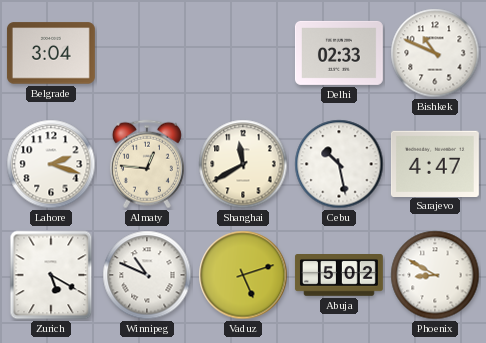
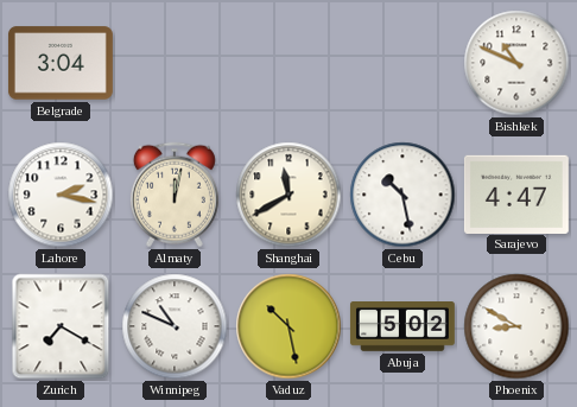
Delhi: 02:33 -> none (339, 53)
Lahore: 2:18 -> 2:17 (61, 195)
Almaty: 12:46 -> 12:02 (175, 195)
Zurich: 5:20 -> 7:20 (61, 326)
Vaduz: 5:12 -> 10:28 (288, 326)
